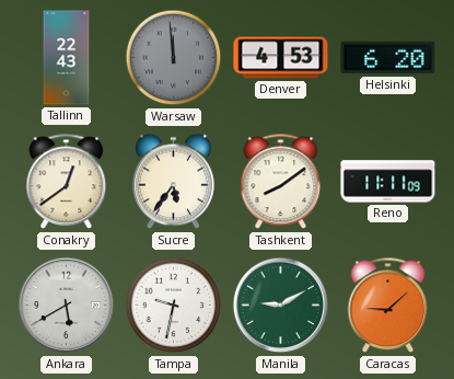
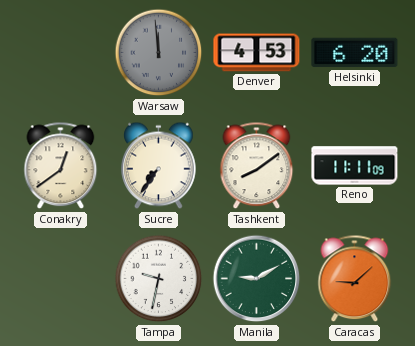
Tallinn: 22:43 -> none (67, 58)
Sucre: 5:36 -> 7:36 (159, 166)
Ankara: 5:40 -> none (67, 306)
